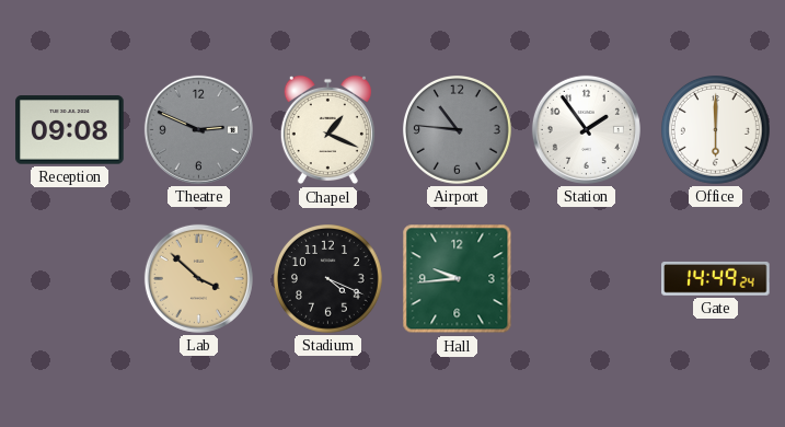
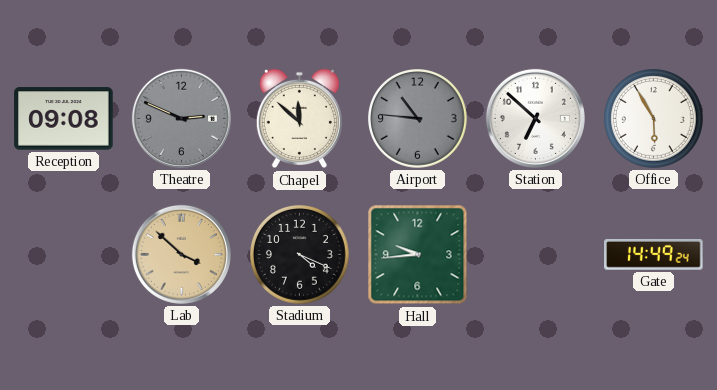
Chapel: 1:19 -> 11:52 (299, 119)
Station: 1:54 -> 6:52 (535, 118)
Office: 6:00 -> 5:55 (654, 119)
